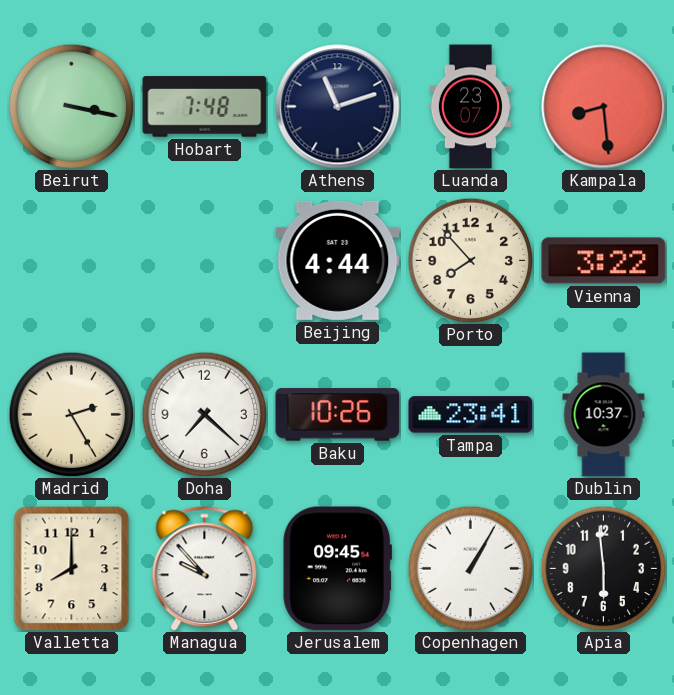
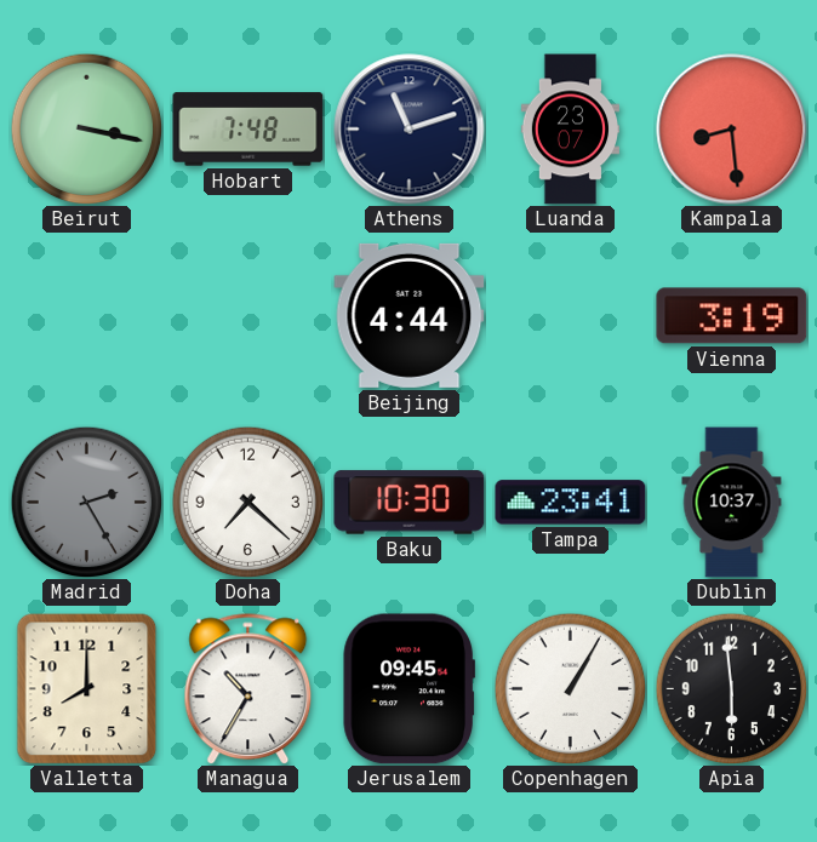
Porto: 7:53 -> none (470, 260)
Vienna: 3:22 -> 3:19 (732, 316)
Madrid dial: cream -> grey (86, 502)
Baku: 10:26 -> 10:30 (410, 503)
Managua: 9:53 -> 10:35 (248, 689)
